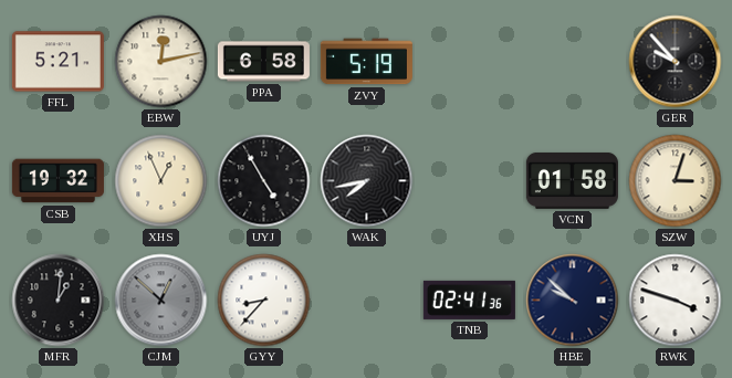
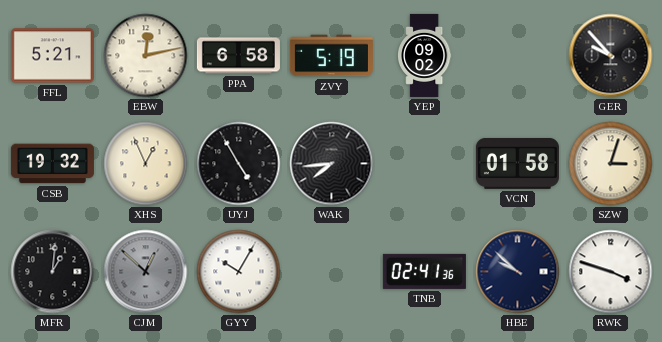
YEP: none -> 09:02 (425, 55)
WAK: 7:43 -> 7:44 (332, 164)
GYY: 8:37 -> 10:05 (239, 272)
